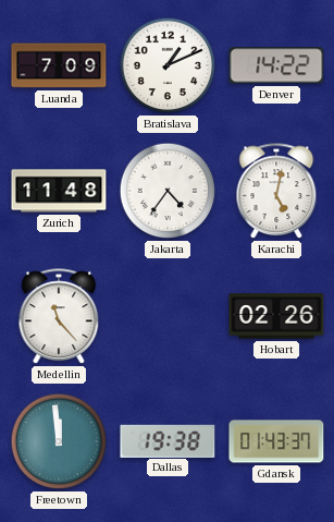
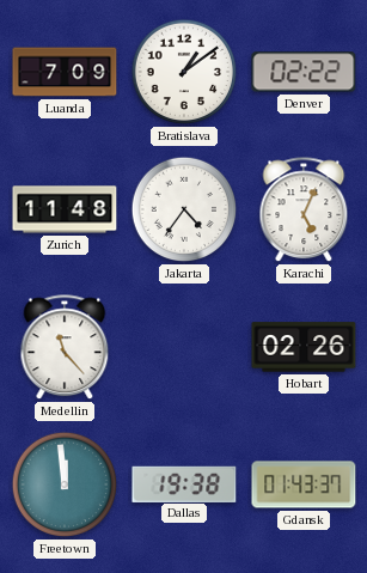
Bratislava: 1:11 -> 1:09 (184, 72)
Denver: 14:22 -> 02:22 (304, 72)
Karachi: 5:02 -> 5:04 (304, 211)
